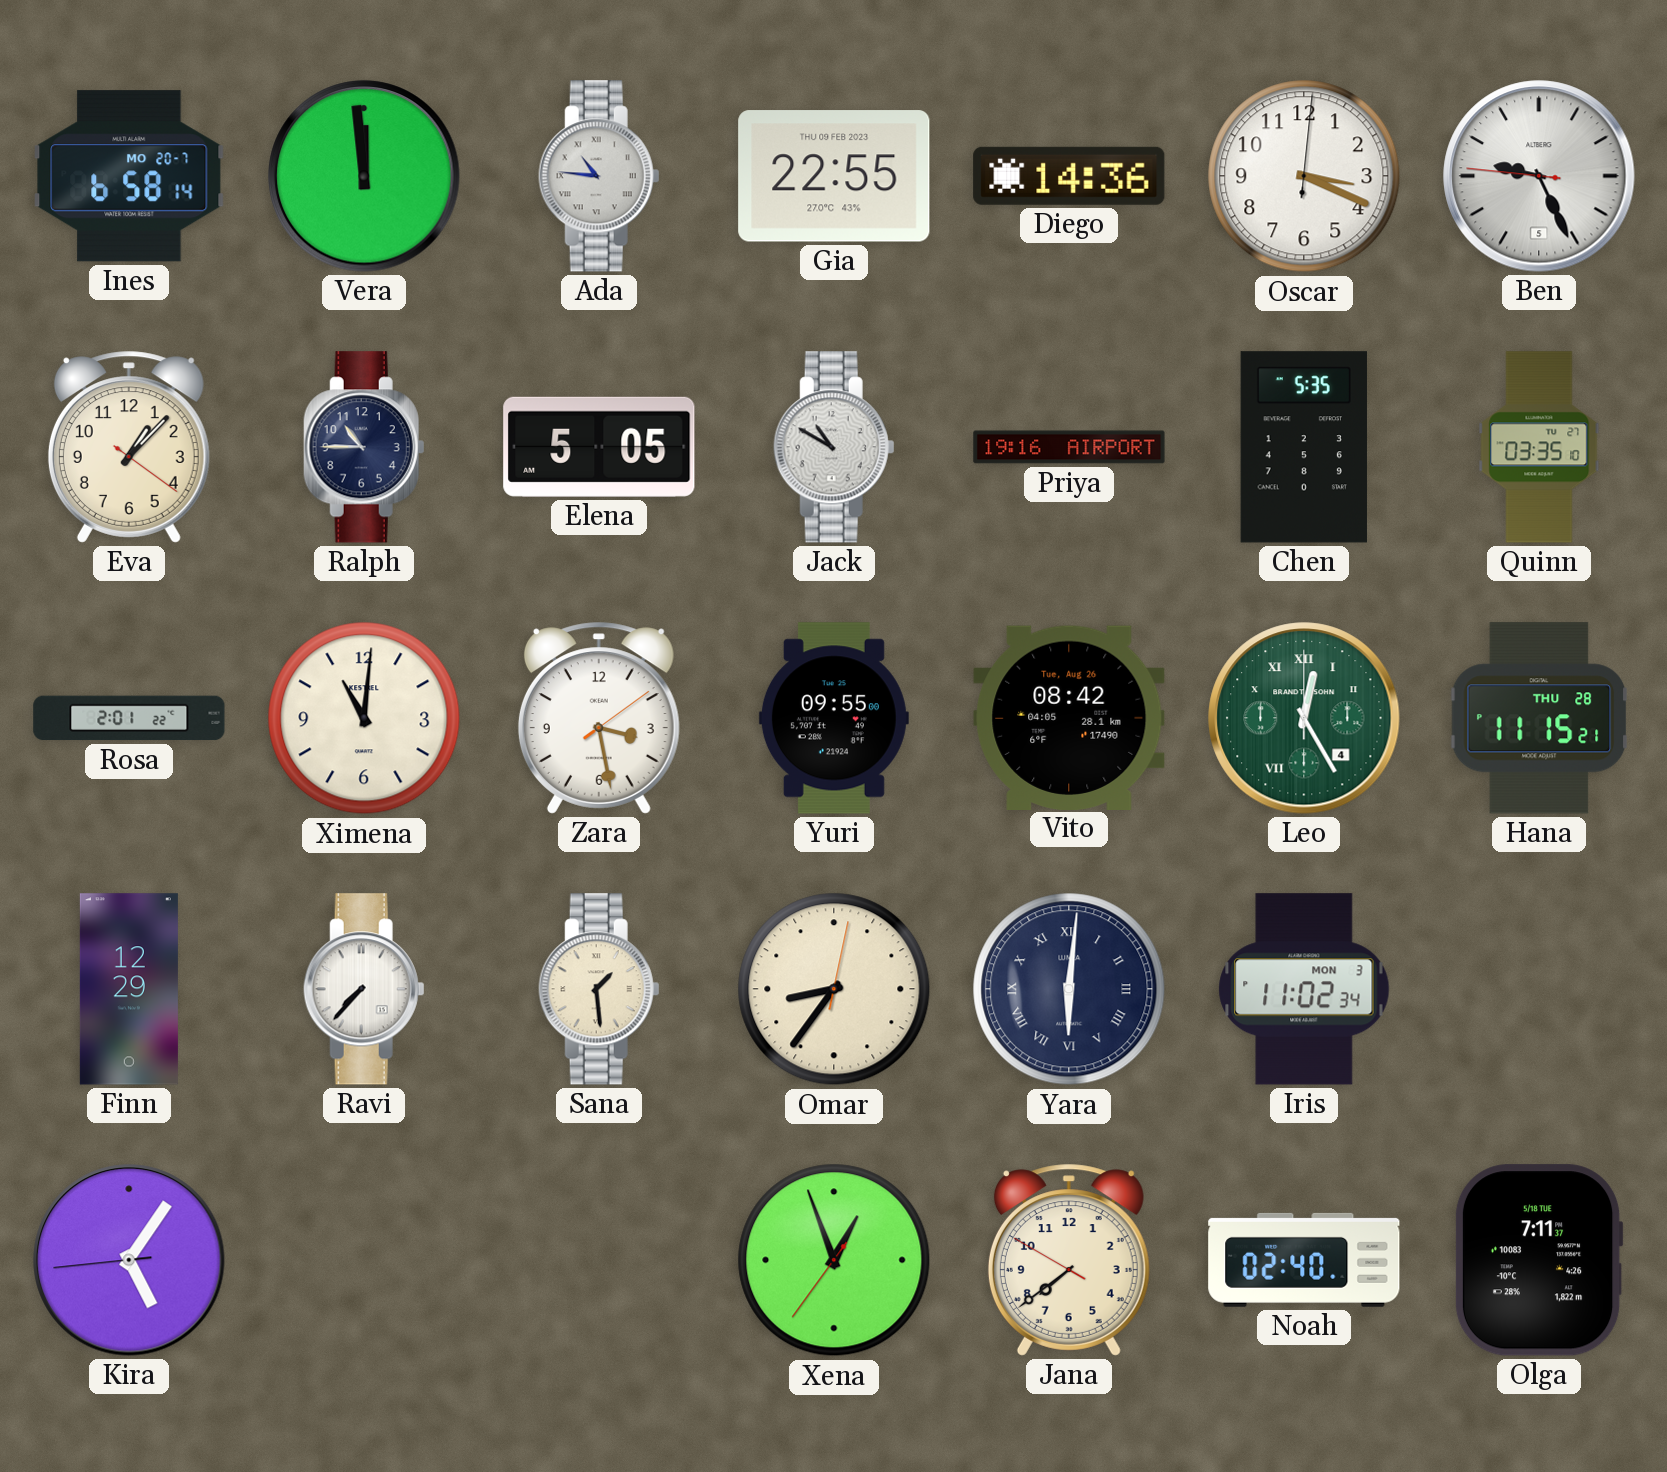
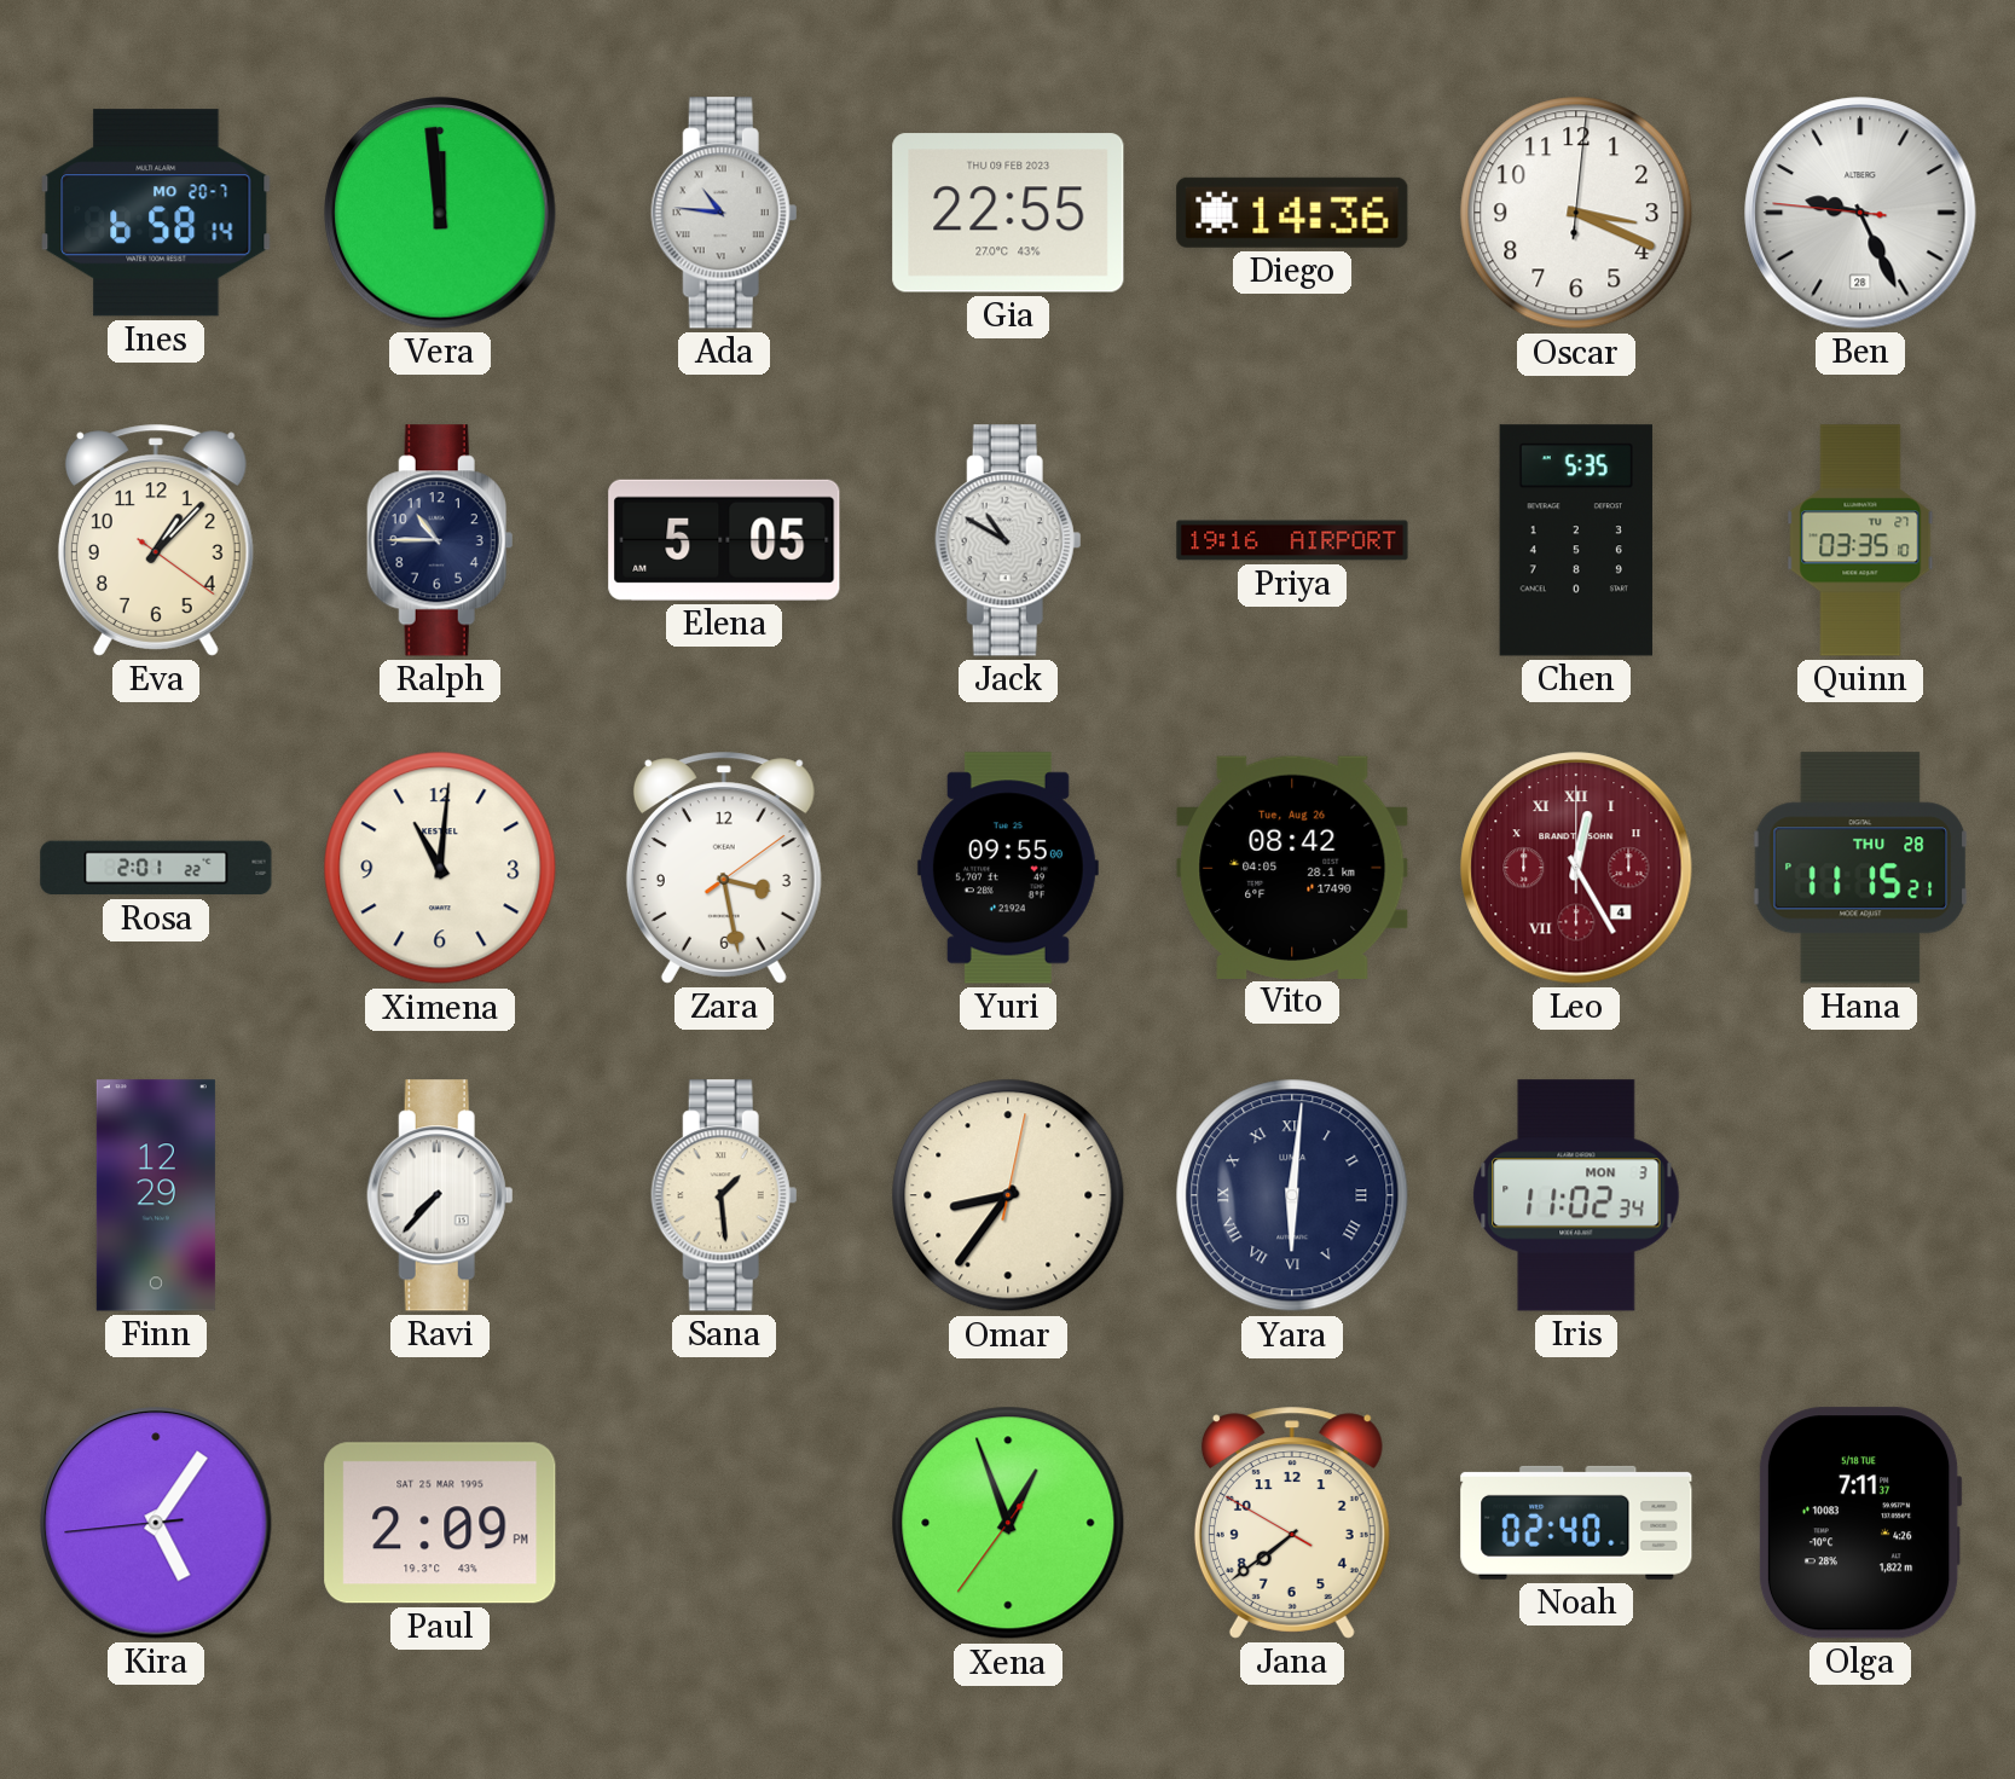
Ben date: 5 -> 28 (1860, 213)
Leo dial: green -> burgundy (1576, 868)
Paul: none -> 2:09 (440, 1523)
